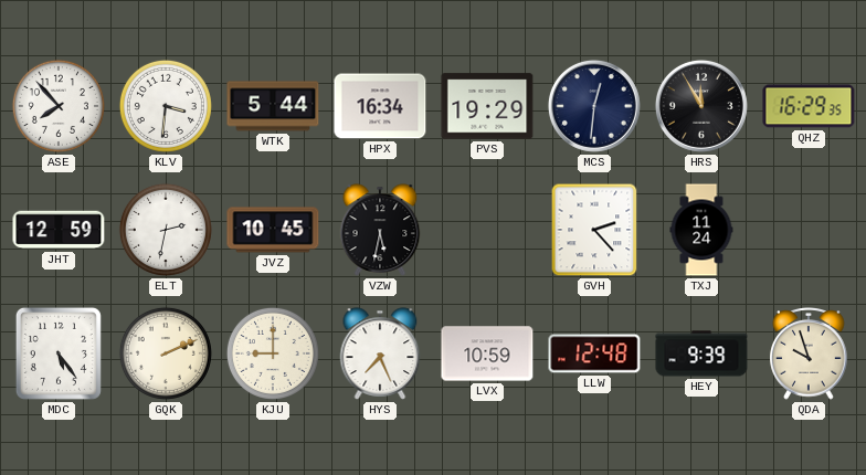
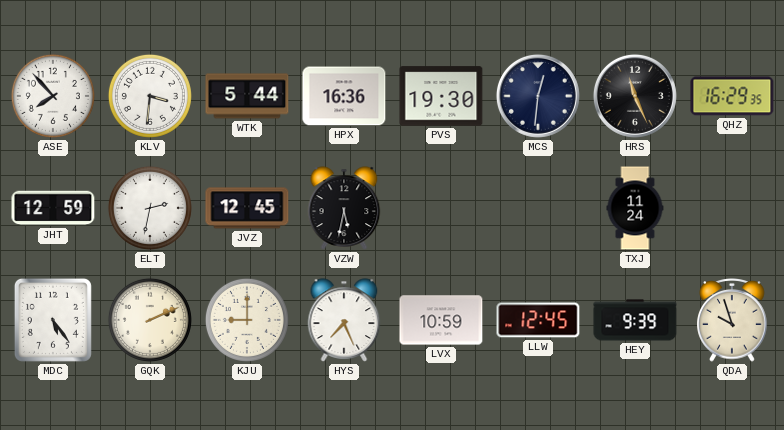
HPX: 16:34 -> 16:36 (344, 96)
PVS: 19:29 -> 19:30 (441, 96)
HRS: 11:55 -> 11:26 (635, 96)
JVZ: 10:45 -> 12:45 (247, 208)
GVH: 2:23 -> none (594, 230)
LLW: 12:48 -> 12:45 (538, 320)
